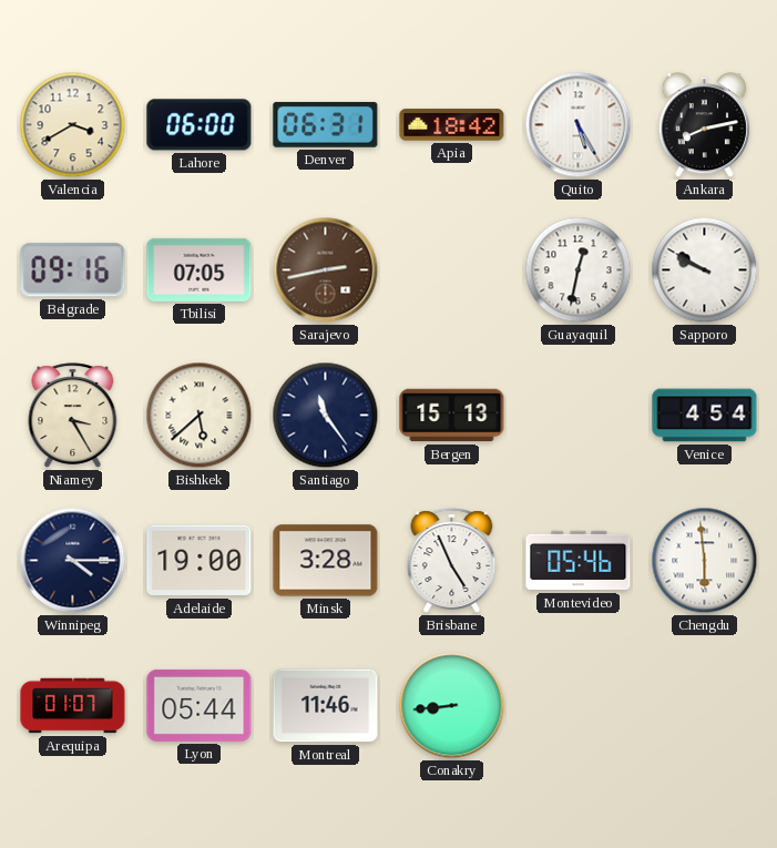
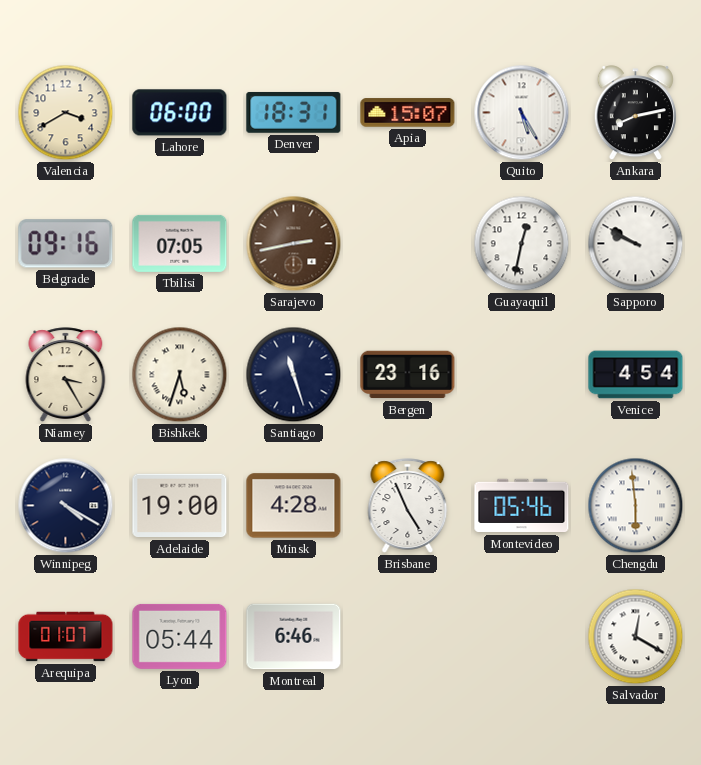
Denver: 06:31 -> 18:31 (294, 112)
Apia: 18:42 -> 15:07 (408, 113)
Bishkek: 5:38 -> 5:33 (180, 375)
Santiago: 11:24 -> 11:27 (294, 375)
Bergen: 15:13 -> 23:16 (408, 375)
Winnipeg: 4:15 -> 4:20 (66, 506)
Minsk: 3:28 -> 4:28 (294, 506)
Montreal: 11:46 -> 6:46 (294, 637)
Conakry: 8:44 -> none (452, 706)
Salvador: none -> 12:20 (636, 637)
